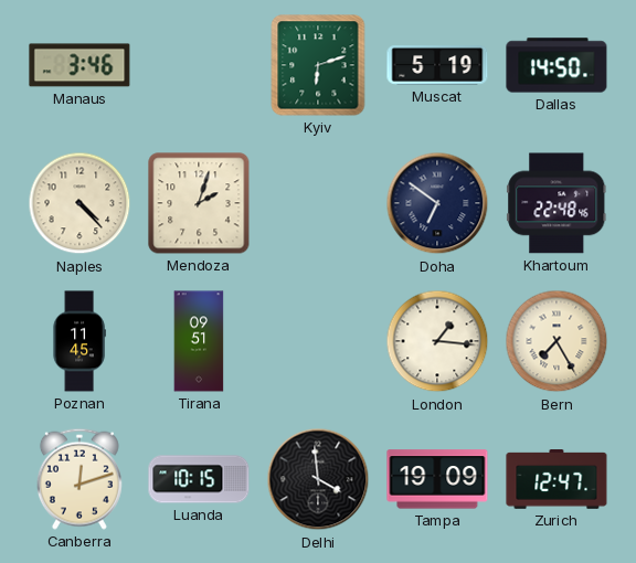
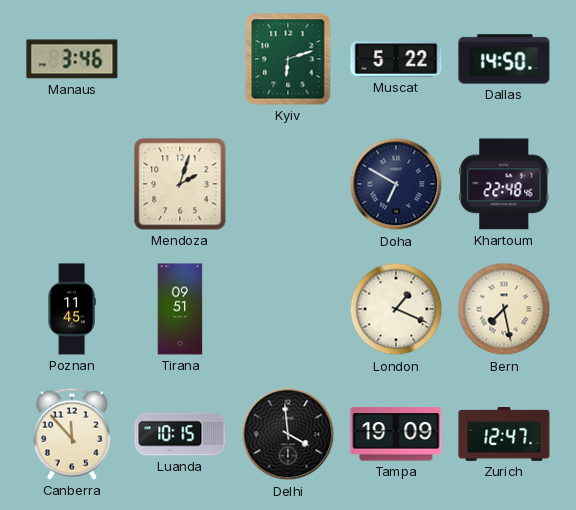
Muscat: 5:19 -> 5:22 (396, 60)
Naples: 4:23 -> none (79, 203)
Doha: 6:51 -> 6:50 (396, 184)
London: 1:16 -> 1:19 (396, 309)
Bern: 7:25 -> 7:28 (504, 309)
Canberra: 12:12 -> 11:53 (72, 434)
